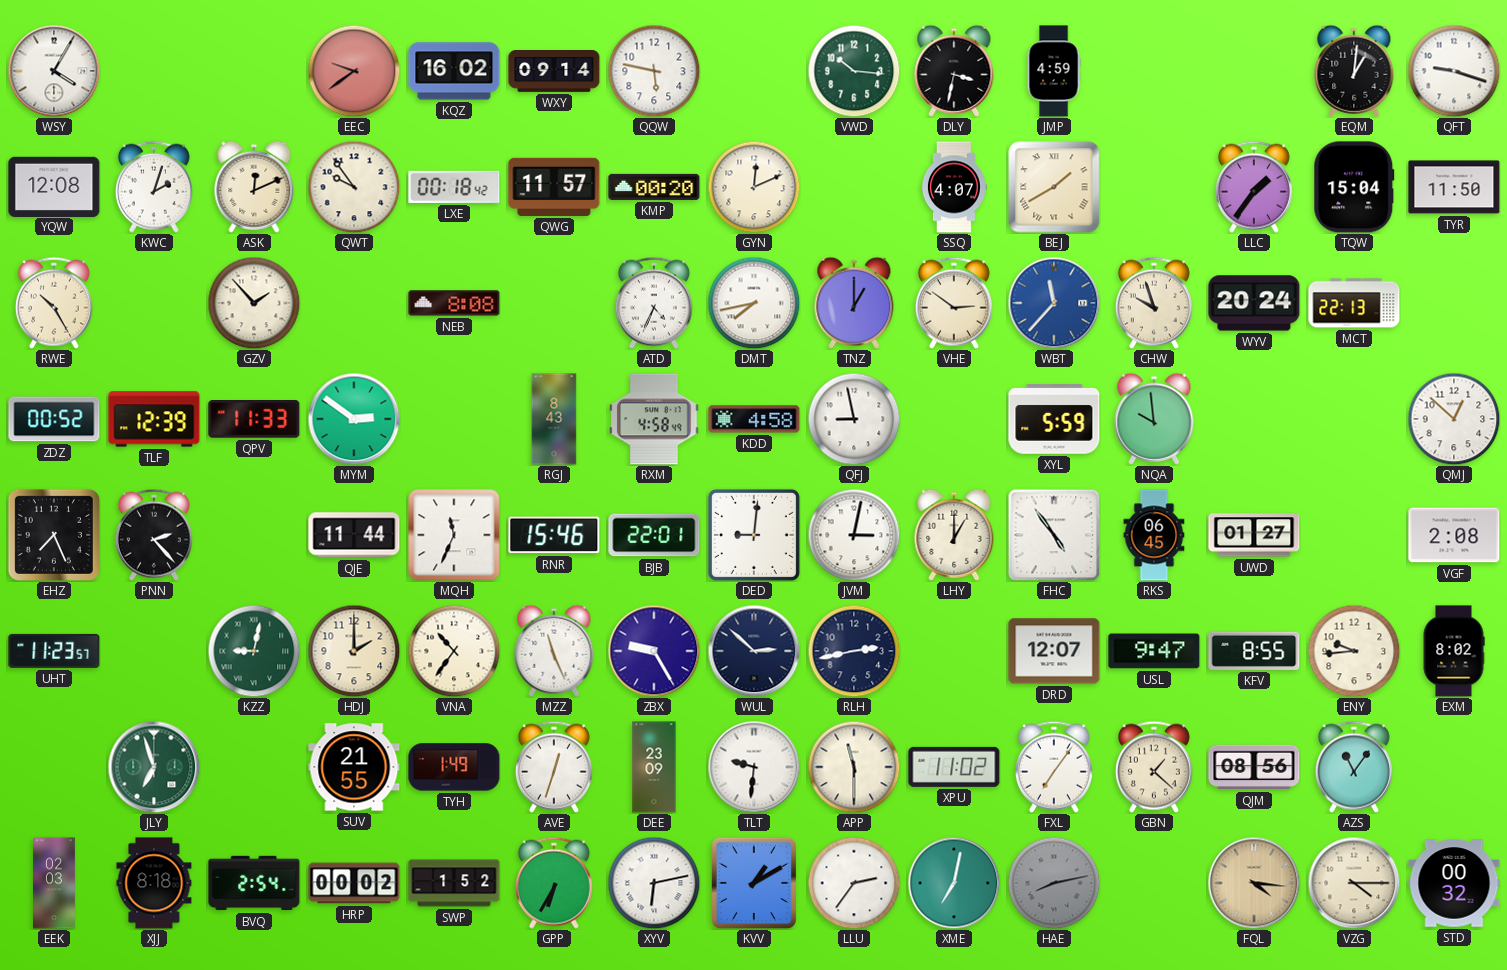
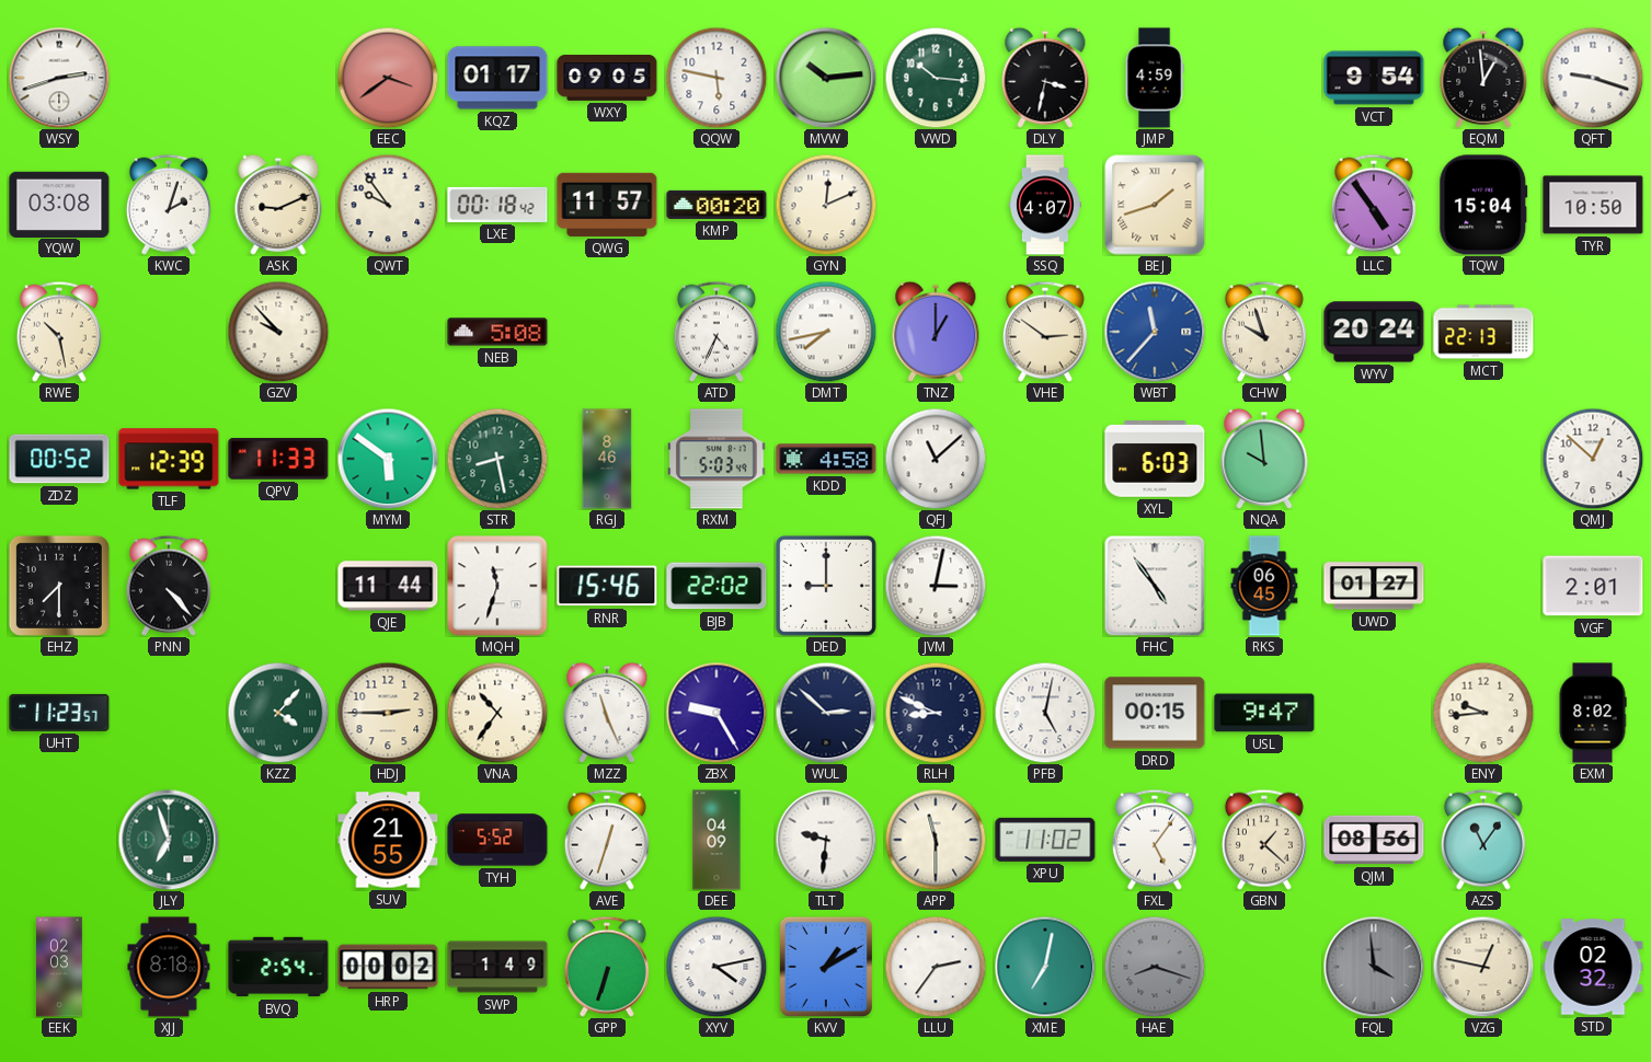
WSY: 4:05 -> 2:42 (59, 78)
EEC: 9:39 -> 3:39 (388, 78)
KQZ: 16:02 -> 01:17 (497, 78)
WXY: 09:14 -> 09:05 (607, 79)
MVW: none -> 10:14 (826, 78)
VCT: none -> 9:54 (1374, 78)
EQM: 1:01 -> 12:59 (1483, 78)
YQW: 12:08 -> 03:08 (59, 204)
ASK: 12:11 -> 9:11 (278, 205)
BEJ: 1:40 -> 1:42 (1155, 205)
LLC: 1:36 -> 4:54 (1374, 205)
TYR: 11:50 -> 10:50 (1593, 205)
RWE: 10:25 -> 10:28 (59, 332)
GZV: 1:53 -> 9:53 (278, 332)
NEB: 8:08 -> 5:08 (497, 332)
MYM: 2:51 -> 5:51 (388, 459)
STR: none -> 8:28 (497, 459)
RGJ: 8:43 -> 8:46 (607, 459)
RXM: 4:58 -> 5:03 (716, 459)
QFJ: 8:58 -> 11:08 (936, 459)
XYL: 5:59 -> 6:03 (1155, 459)
EHZ: 7:26 -> 7:30 (59, 586)
PNN: 2:23 -> 4:23 (169, 586)
MQH: 11:34 -> 11:33 (497, 586)
BJB: 22:01 -> 22:02 (716, 586)
DED: 9:01 -> 9:00 (826, 586)
LHY: 1:00 -> none (954, 535)
VGF: 2:08 -> 2:01 (1593, 586)
KZZ: 9:02 -> 4:07 (278, 713)
HDJ: 2:00 -> 2:45 (388, 713)
RLH: 2:43 -> 8:49 (936, 713)
PFB: none -> 5:02 (1045, 713)
DRD: 12:07 -> 00:15 (1155, 713)
KFV: 8:55 -> none (1254, 651)
TYH: 1:49 -> 5:52 (497, 840)
DEE: 23:09 -> 04:09 (716, 840)
FXL: 7:06 -> 5:06 (1155, 840)
SWP: 1:52 -> 1:49 (497, 967)
GPP: 6:35 -> 6:33 (607, 967)
XYV: 6:13 -> 4:13 (716, 967)
HAE: 8:13 -> 8:18 (1155, 967)
FQL: 4:16 -> 3:59 (1374, 967)
FQL dial: champagne -> grey (1374, 967)
VZG: 4:15 -> 12:47 (1483, 967)
STD: 00:32 -> 02:32 (1593, 967)
